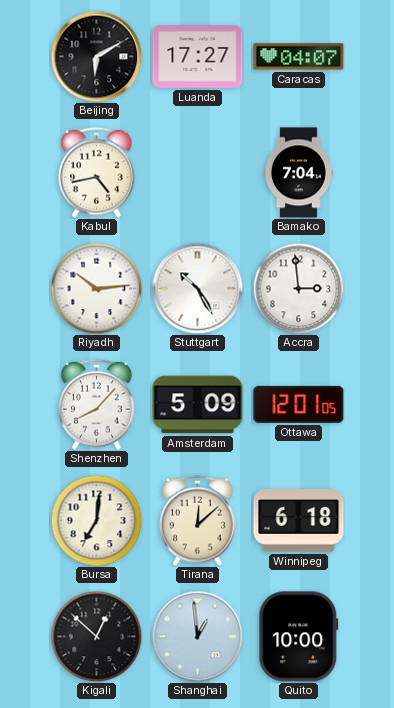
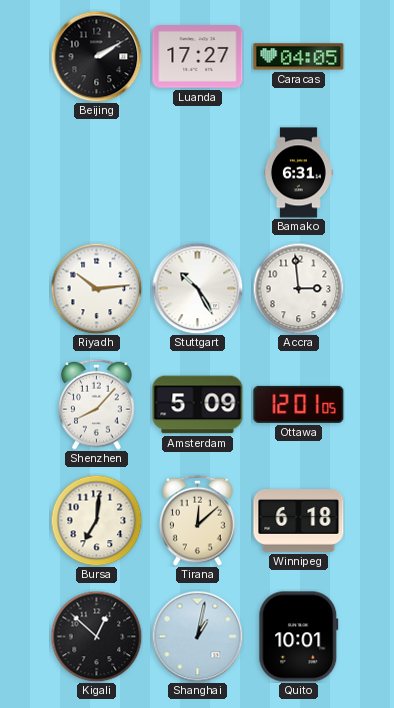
Beijing: 6:10 -> 2:10 (96, 56)
Caracas: 04:07 -> 04:05 (299, 57)
Kabul: 4:43 -> none (97, 172)
Bamako: 7:04 -> 6:31 (298, 173)
Shanghai: 12:59 -> 1:02 (197, 636)
Quito: 10:00 -> 10:01 (299, 637)
